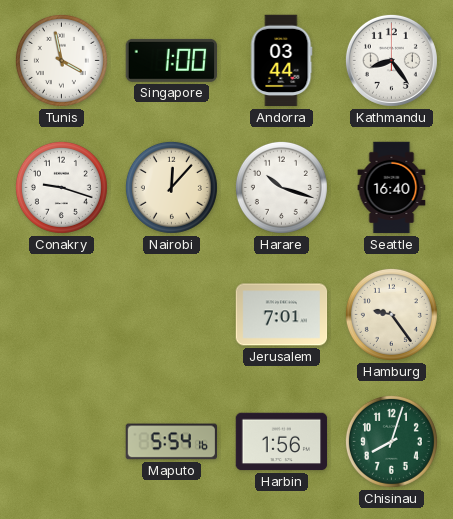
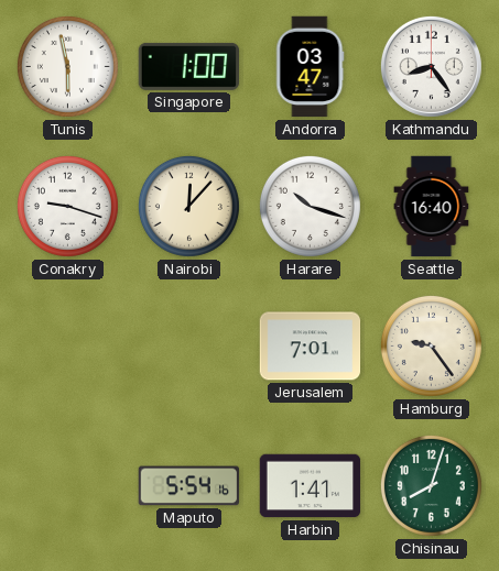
Tunis: 3:58 -> 5:58 (67, 66)
Andorra: 03:44 -> 03:47 (310, 67)
Harbin: 1:56 -> 1:41 (311, 486)
